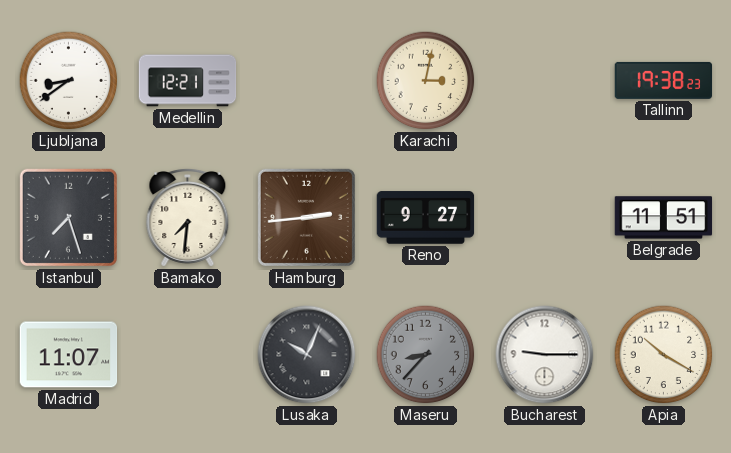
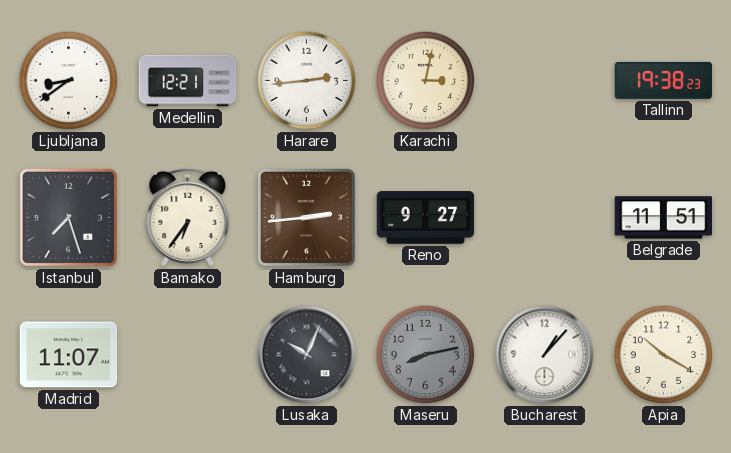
Harare: none -> 2:44 (307, 81)
Bamako: 7:31 -> 6:36 (188, 218)
Maseru: 8:37 -> 8:13 (426, 355)
Bucharest: 9:15 -> 1:07 (545, 355)
